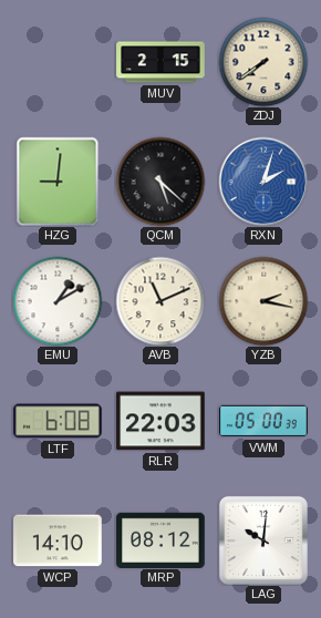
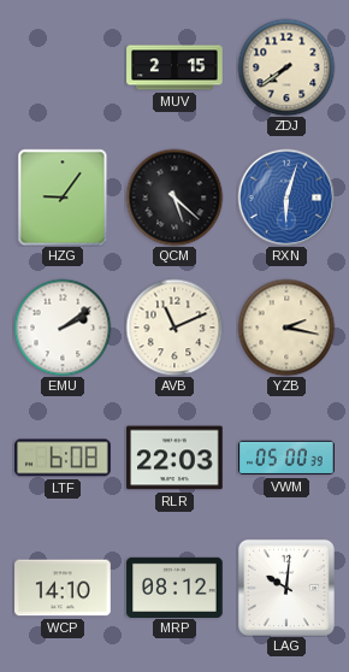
HZG: 9:01 -> 9:06 (63, 198)
RXN: 2:03 -> 6:03 (286, 198)
EMU: 1:10 -> 2:09 (63, 328)
